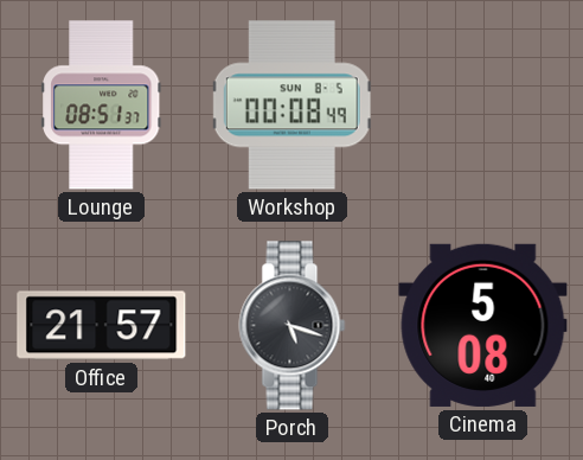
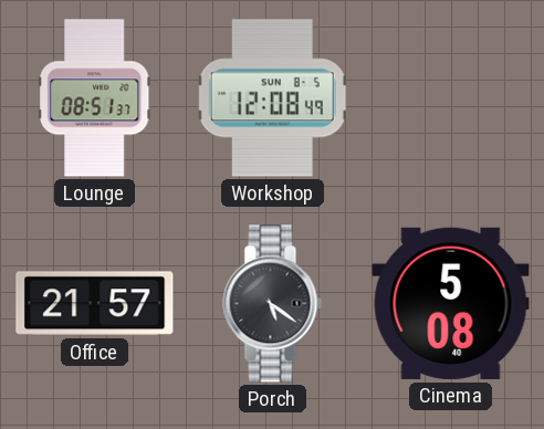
Workshop: 00:08 -> 12:08 (272, 98)
Porch: 5:18 -> 5:21 (273, 304)
